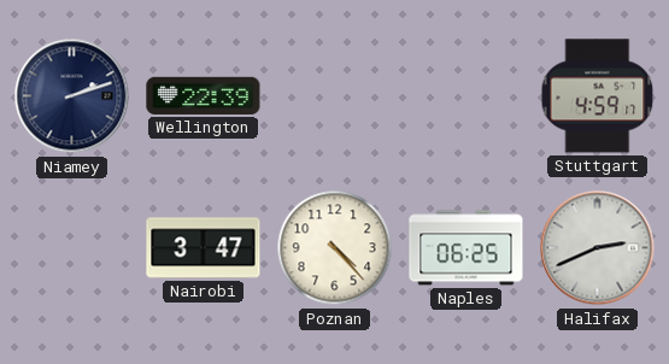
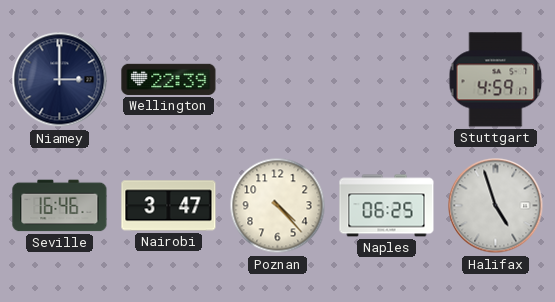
Niamey: 2:12 -> 3:00 (60, 80)
Seville: none -> 16:46 (60, 206)
Halifax: 2:41 -> 4:57 (496, 206)
